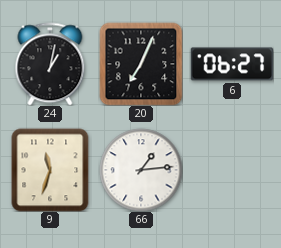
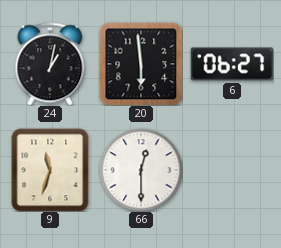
20: 7:04 -> 5:59 (141, 64)
66: 1:14 -> 12:30 (141, 170)
